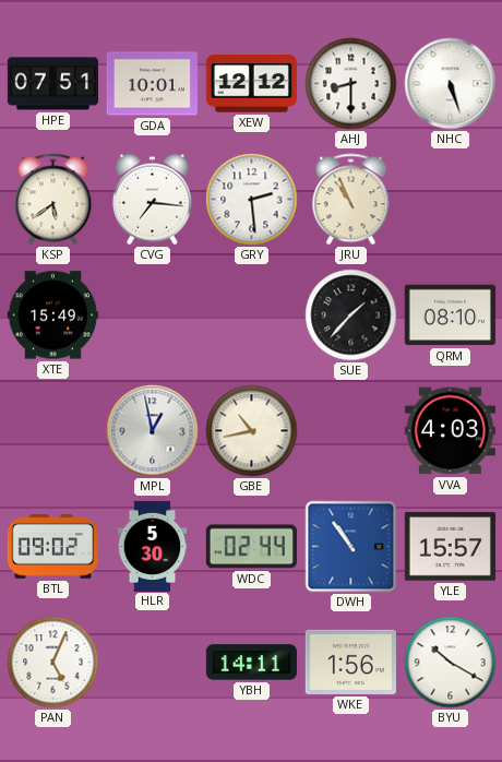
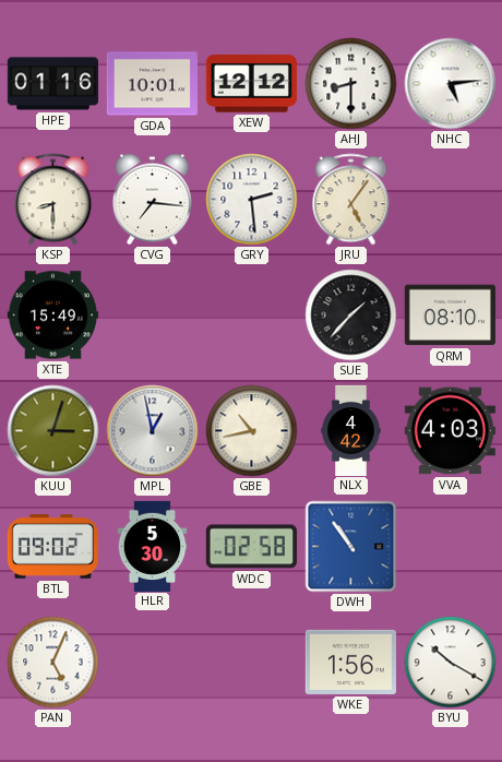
HPE: 07:51 -> 01:16 (52, 84)
NHC: 5:27 -> 5:14 (451, 84)
KSP: 5:39 -> 8:30 (53, 200)
JRU: 10:56 -> 5:06 (351, 200)
KUU: none -> 3:03 (53, 431)
NLX: none -> 4:42 (351, 430)
WDC: 02:44 -> 02:58 (251, 547)
YLE: 15:57 -> none (450, 547)
YBH: 14:11 -> none (251, 663)
